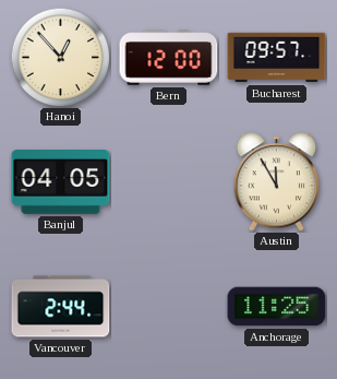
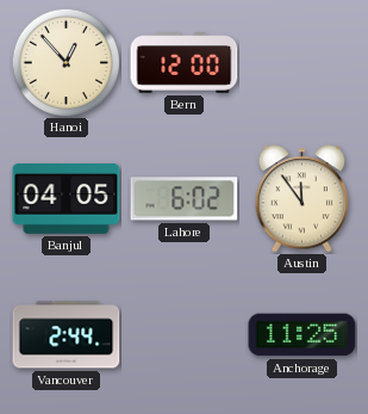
Bucharest: 09:57 -> none (277, 58)
Lahore: none -> 6:02 (185, 199)
Austin: 11:55 -> 11:54 (302, 199)
